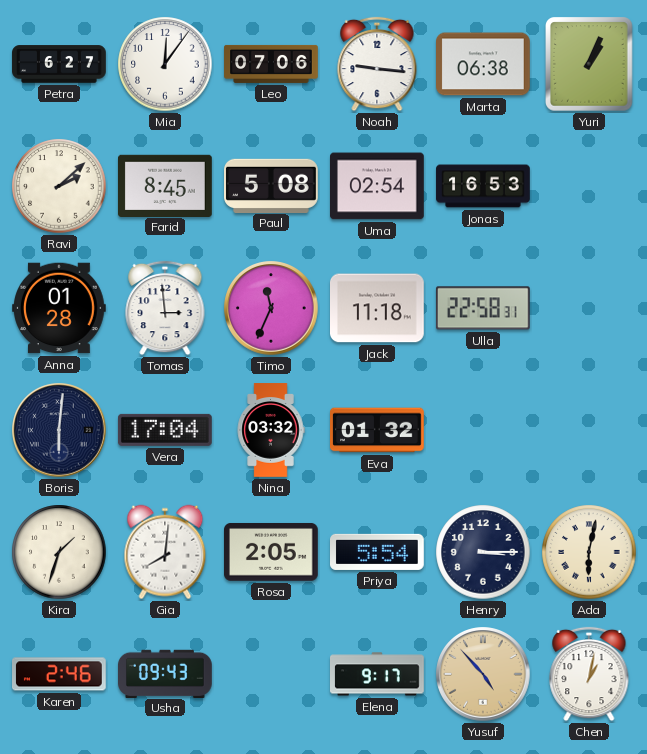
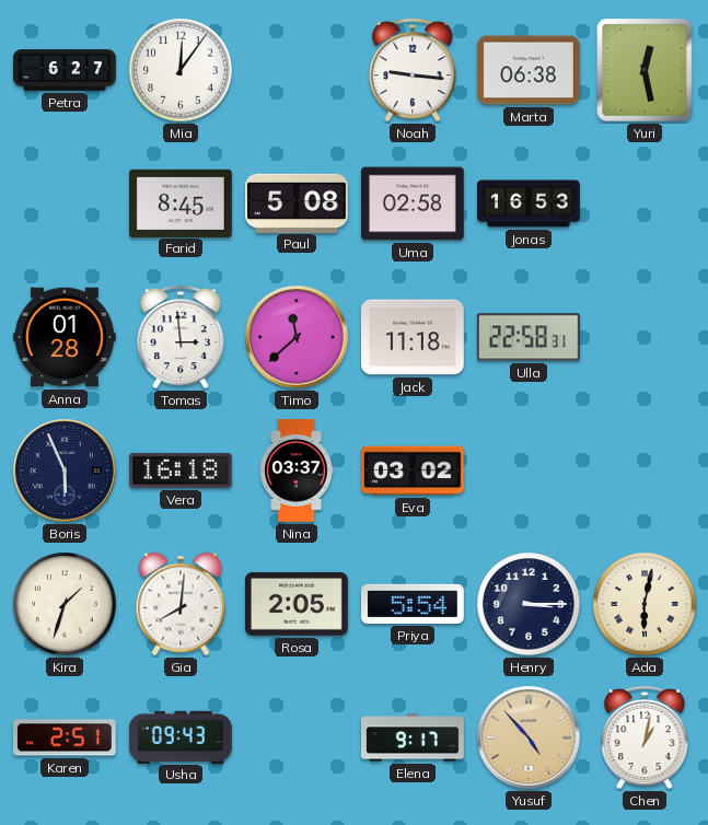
Leo: 07:06 -> none (271, 64)
Yuri: 1:04 -> 12:28 (646, 71)
Ravi: 2:08 -> none (59, 186)
Uma: 02:54 -> 02:58 (414, 204)
Timo: 11:34 -> 11:38 (297, 337)
Boris: 6:01 -> 5:56 (65, 470)
Vera: 17:04 -> 16:18 (181, 470)
Nina: 03:32 -> 03:37 (297, 470)
Eva: 01:32 -> 03:02 (414, 470)
Karen: 2:46 -> 2:51 (66, 737)
